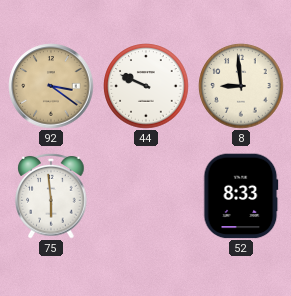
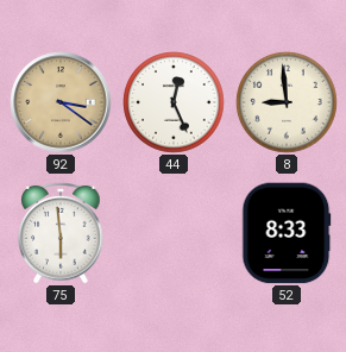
44: 9:49 -> 12:26 (174, 102)
